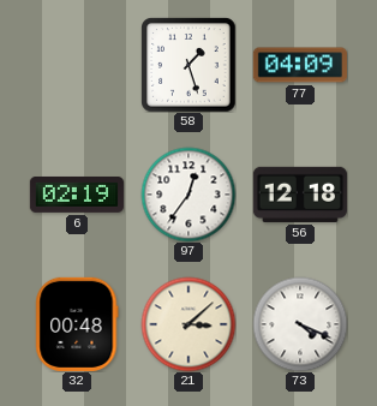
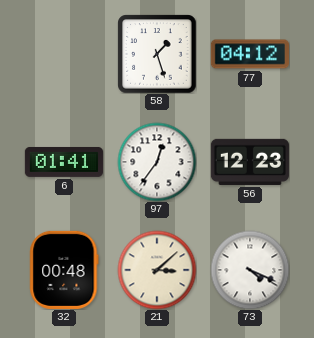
77: 04:09 -> 04:12 (250, 54)
6: 02:19 -> 01:41 (64, 162)
56: 12:18 -> 12:23 (250, 162)
